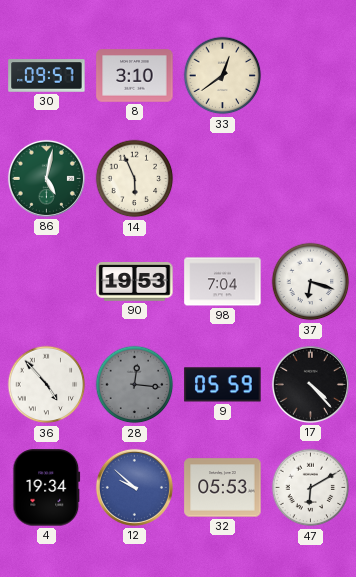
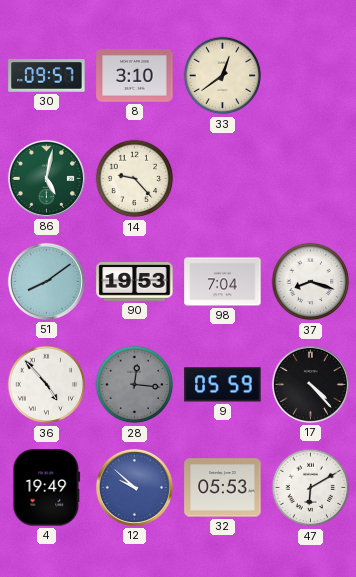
14: 5:56 -> 9:23 (135, 179)
51: none -> 8:09 (46, 281)
37: 6:18 -> 8:18 (311, 282)
4: 19:34 -> 19:49 (47, 488)
